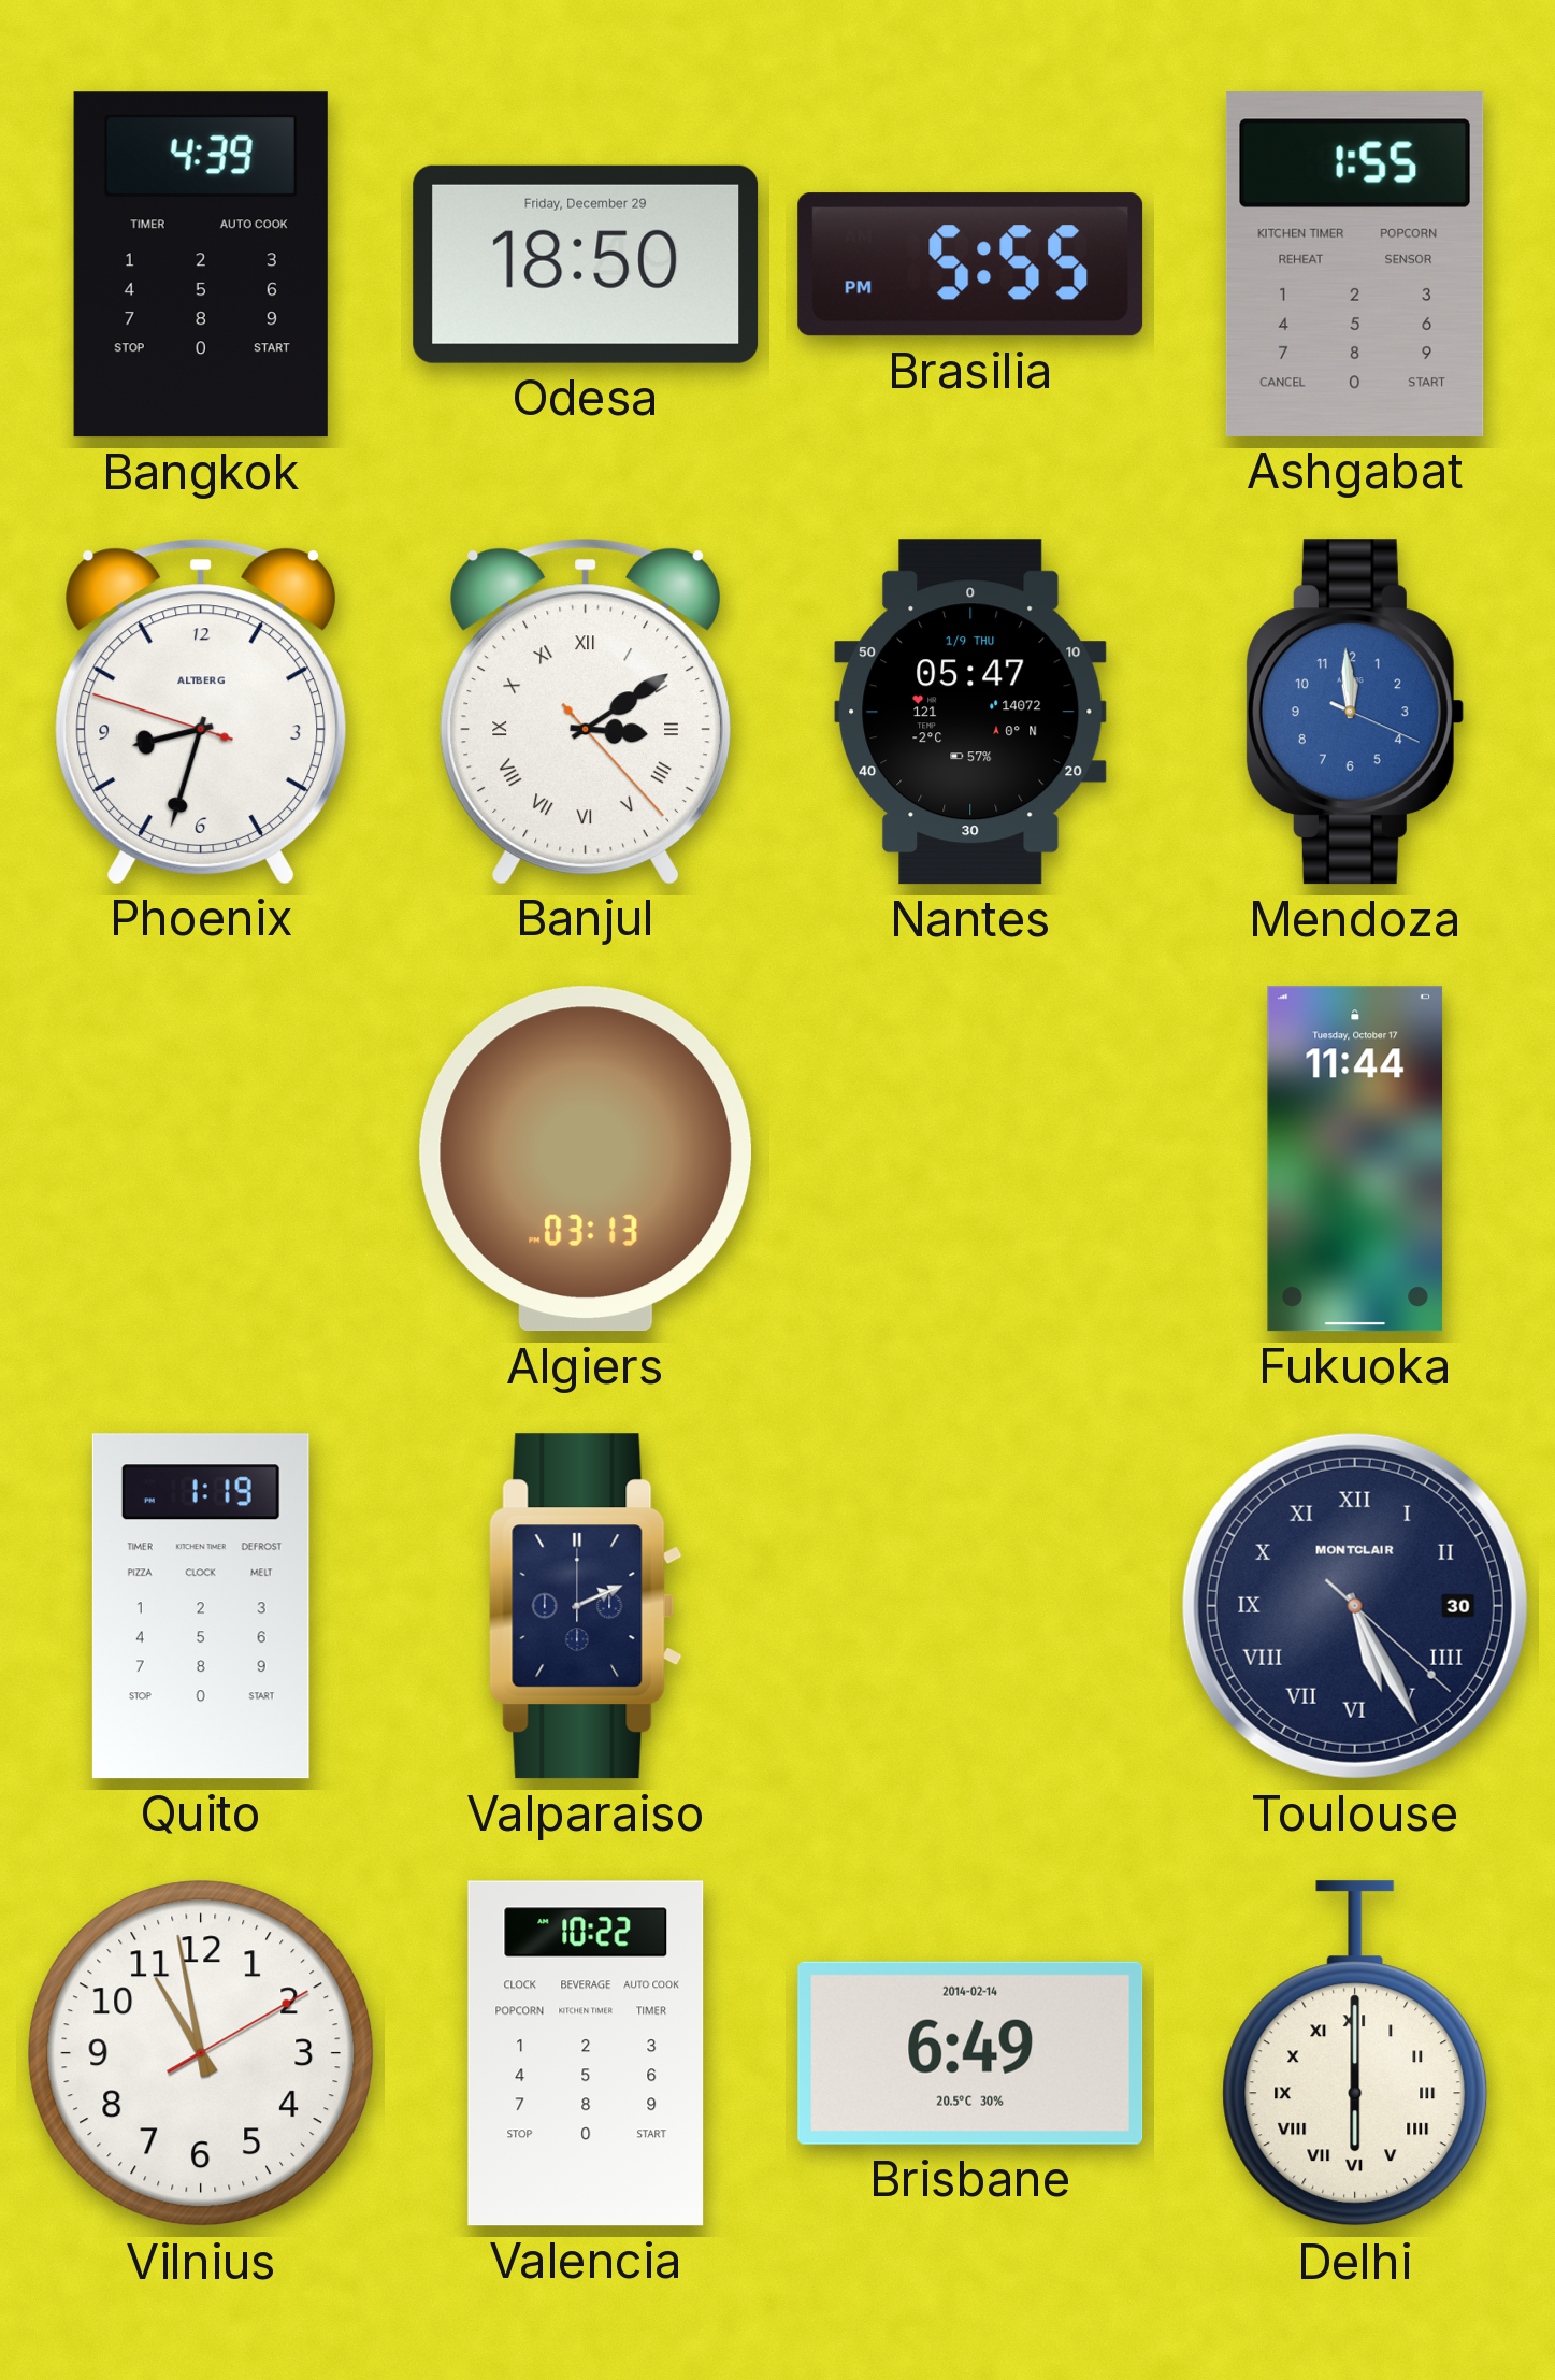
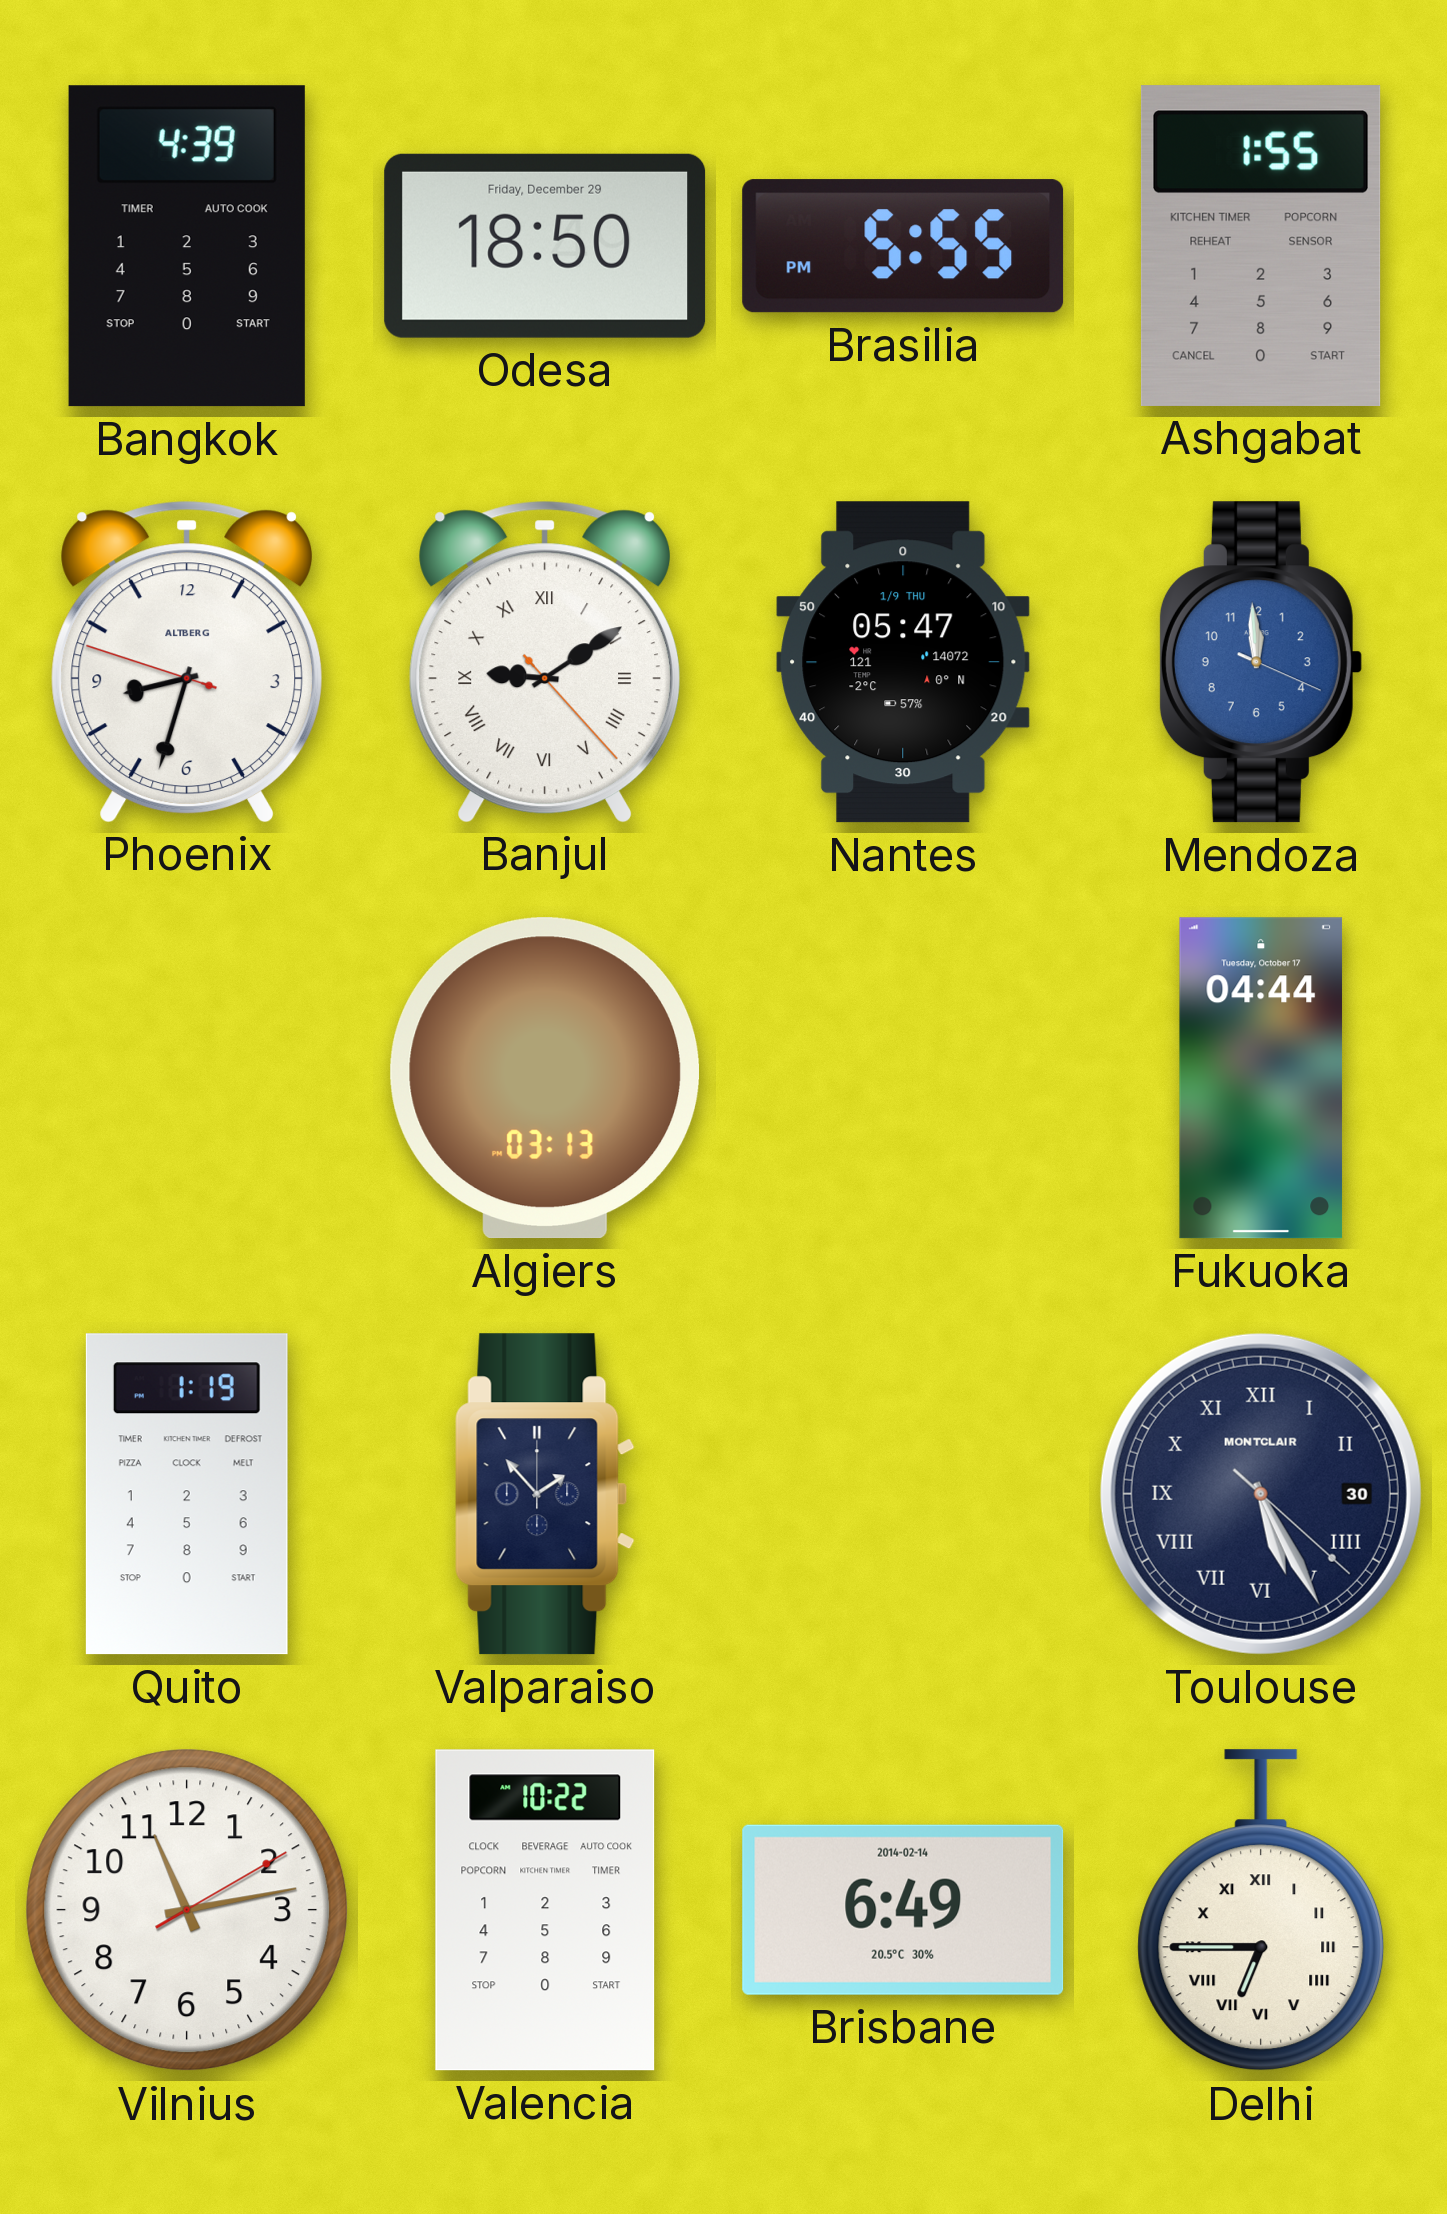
Banjul: 3:09 -> 9:09 (544, 661)
Fukuoka: 11:44 -> 04:44 (1261, 1078)
Valparaiso: 2:11 -> 1:53 (545, 1494)
Vilnius: 10:58 -> 11:13 (187, 1910)
Delhi: 6:00 -> 6:45 (1261, 1911)
